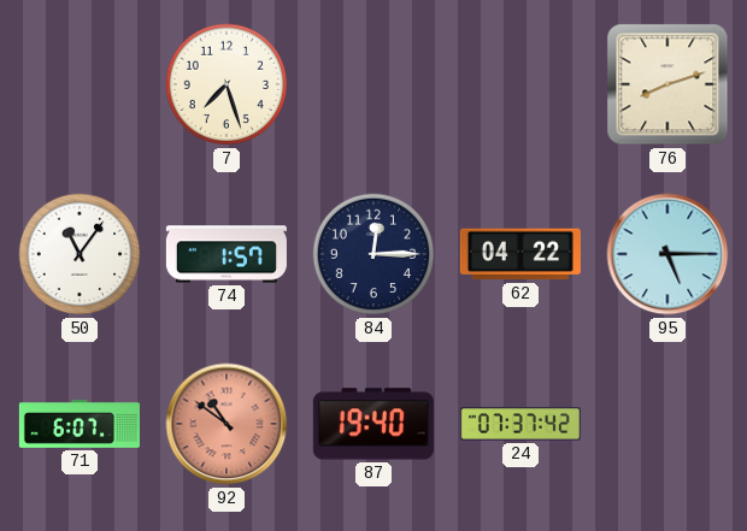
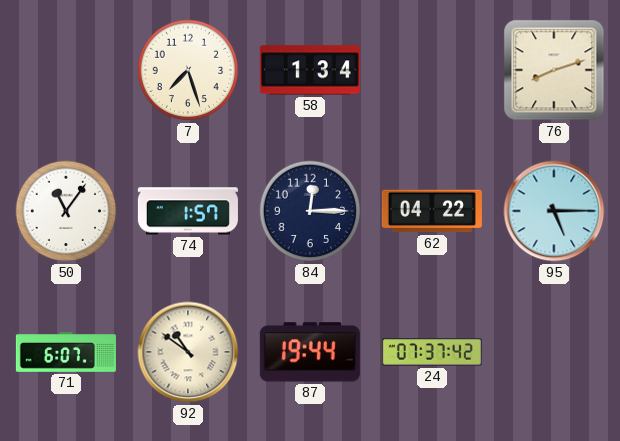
58: none -> 1:34 (310, 70)
92 dial: salmon -> cream (188, 352)
87: 19:40 -> 19:44 (310, 352)
